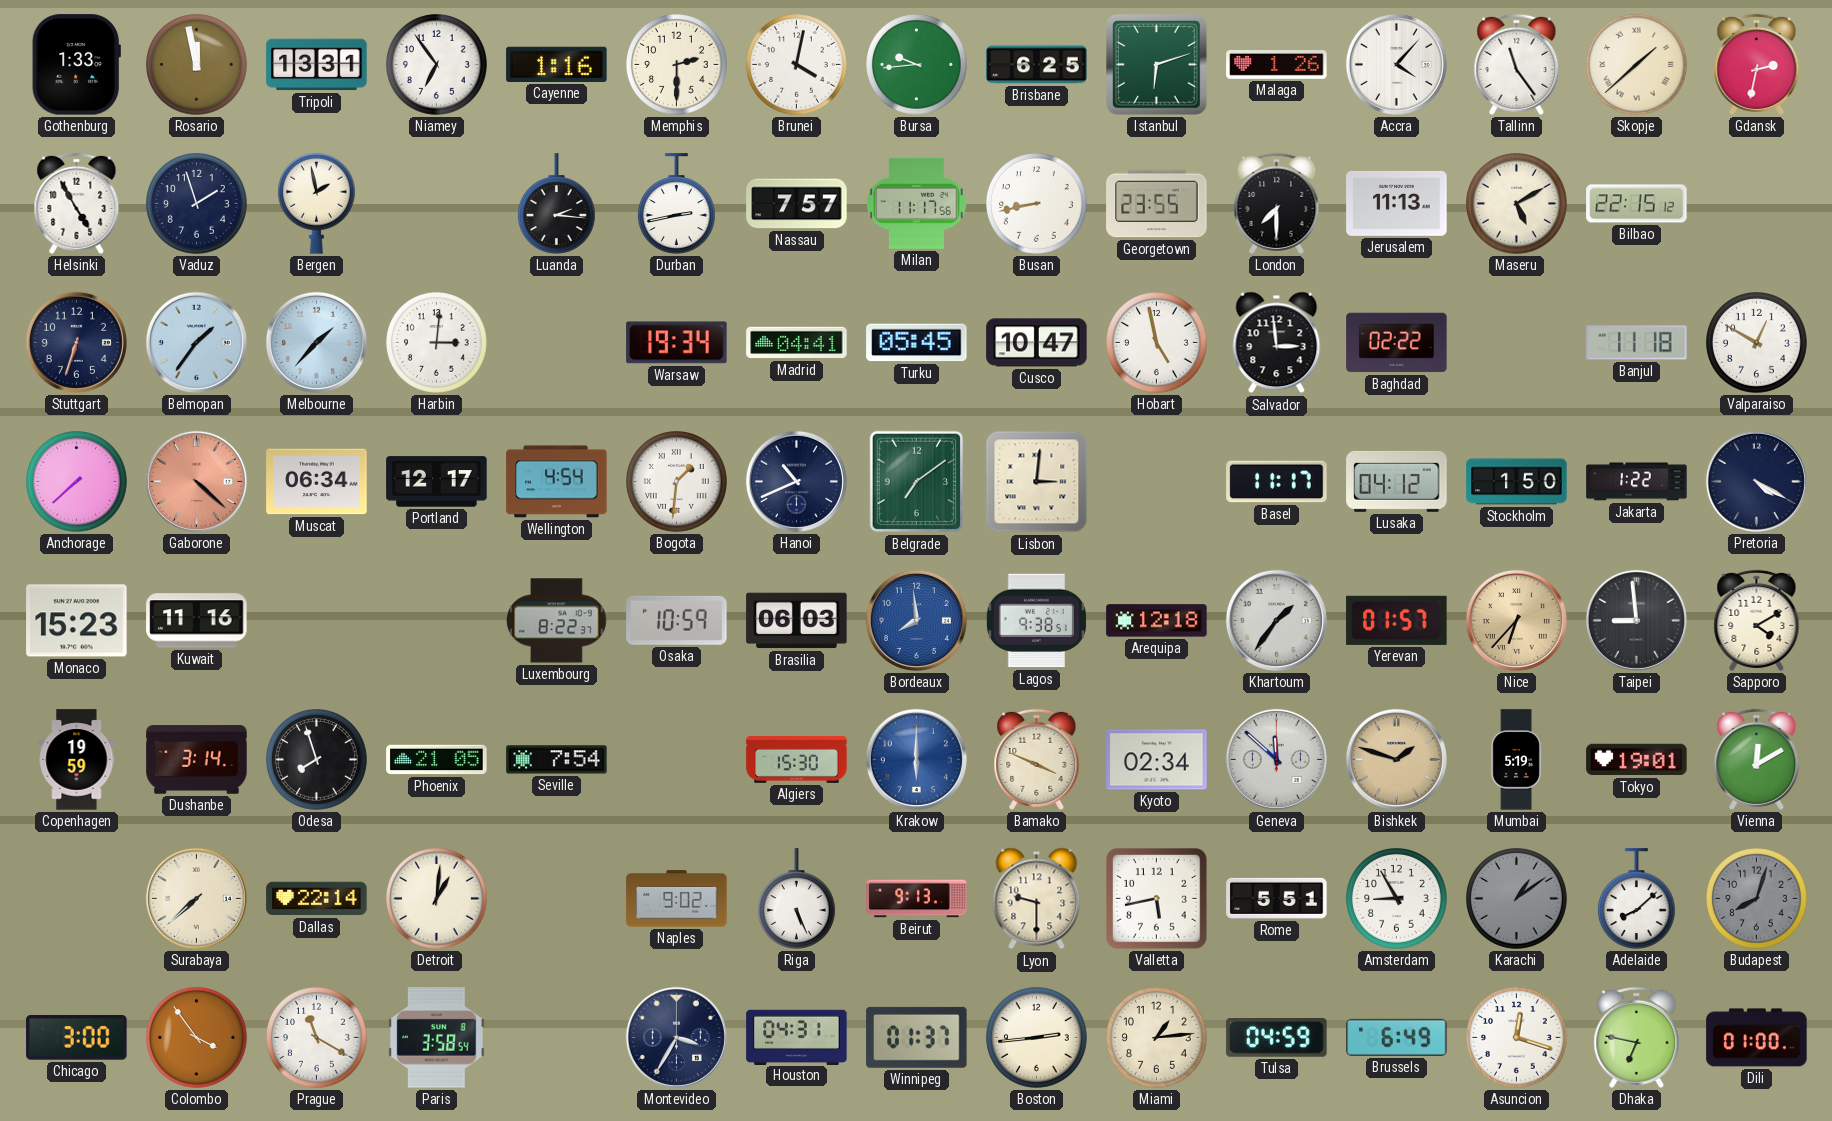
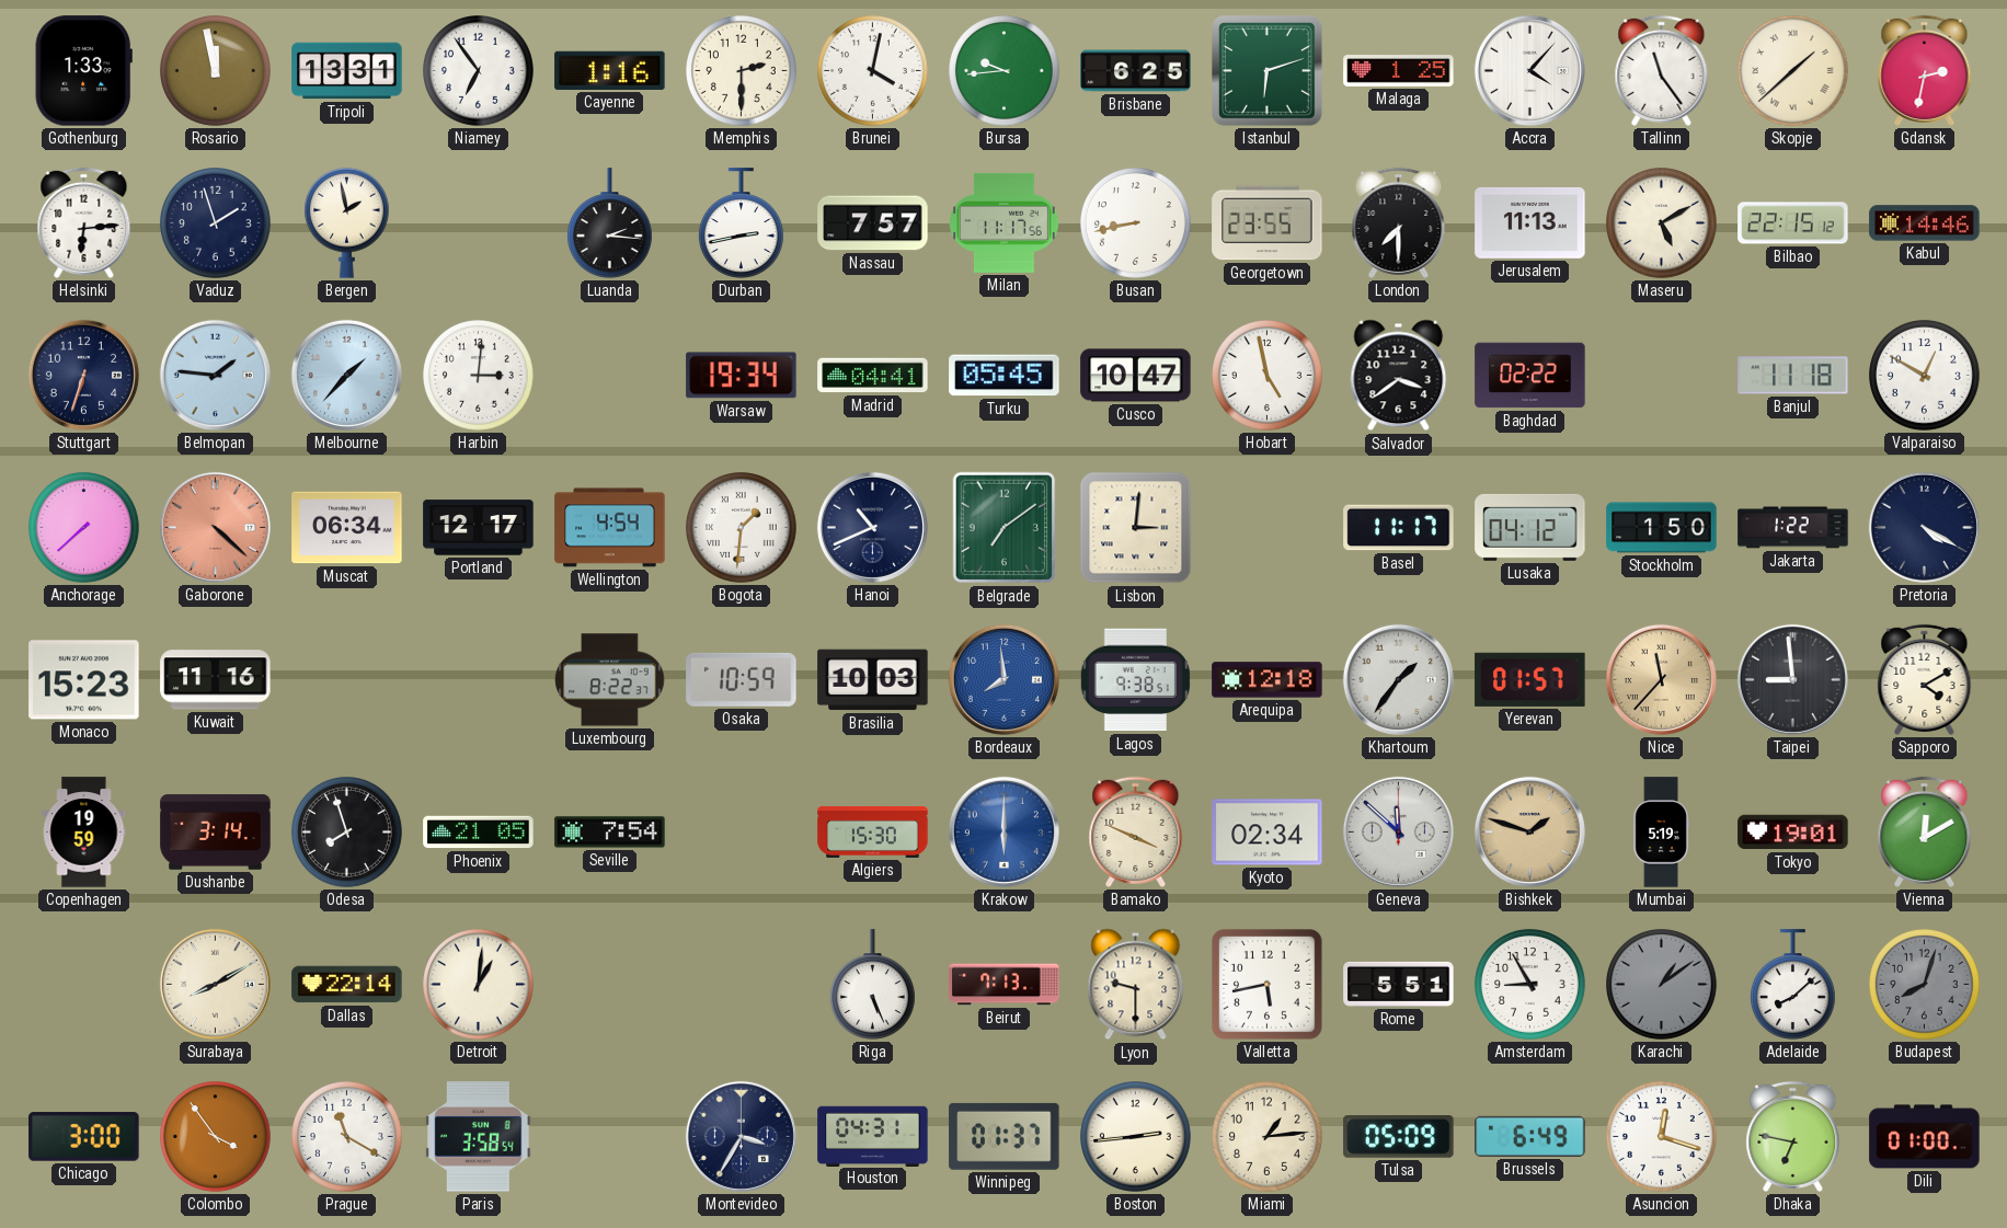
Malaga: 1:26 -> 1:25 (1399, 71)
Helsinki: 4:55 -> 6:14 (84, 222)
Kabul: none -> 14:46 (1925, 223)
Belmopan: 1:36 -> 1:46 (215, 375)
Salvador: 2:59 -> 3:39 (1399, 376)
Brasilia: 06:03 -> 10:03 (873, 680)
Nice: 6:37 -> 11:37 (1661, 679)
Surabaya: 7:38 -> 8:10 (215, 984)
Naples: 9:02 -> none (677, 899)
Beirut: 9:13 -> 7:13 (1005, 985)
Tulsa: 04:59 -> 05:09 (1399, 1137)
